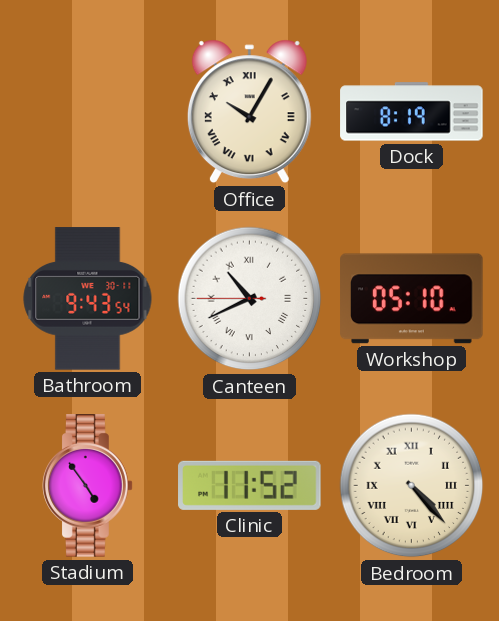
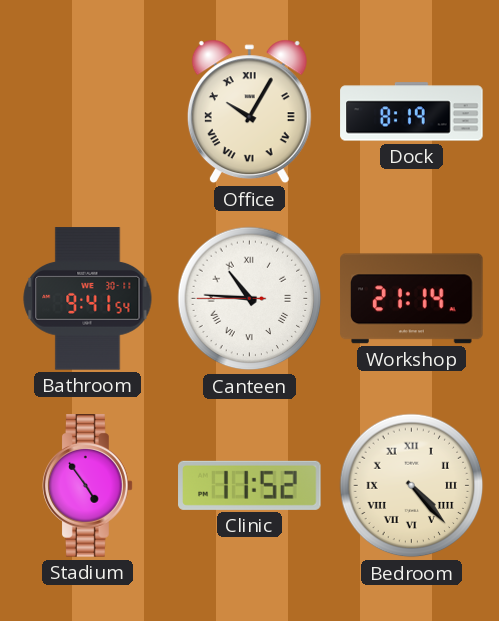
Bathroom: 9:43 -> 9:41 (88, 299)
Canteen: 10:40 -> 10:45 (250, 299)
Workshop: 05:10 -> 21:14 (412, 299)
